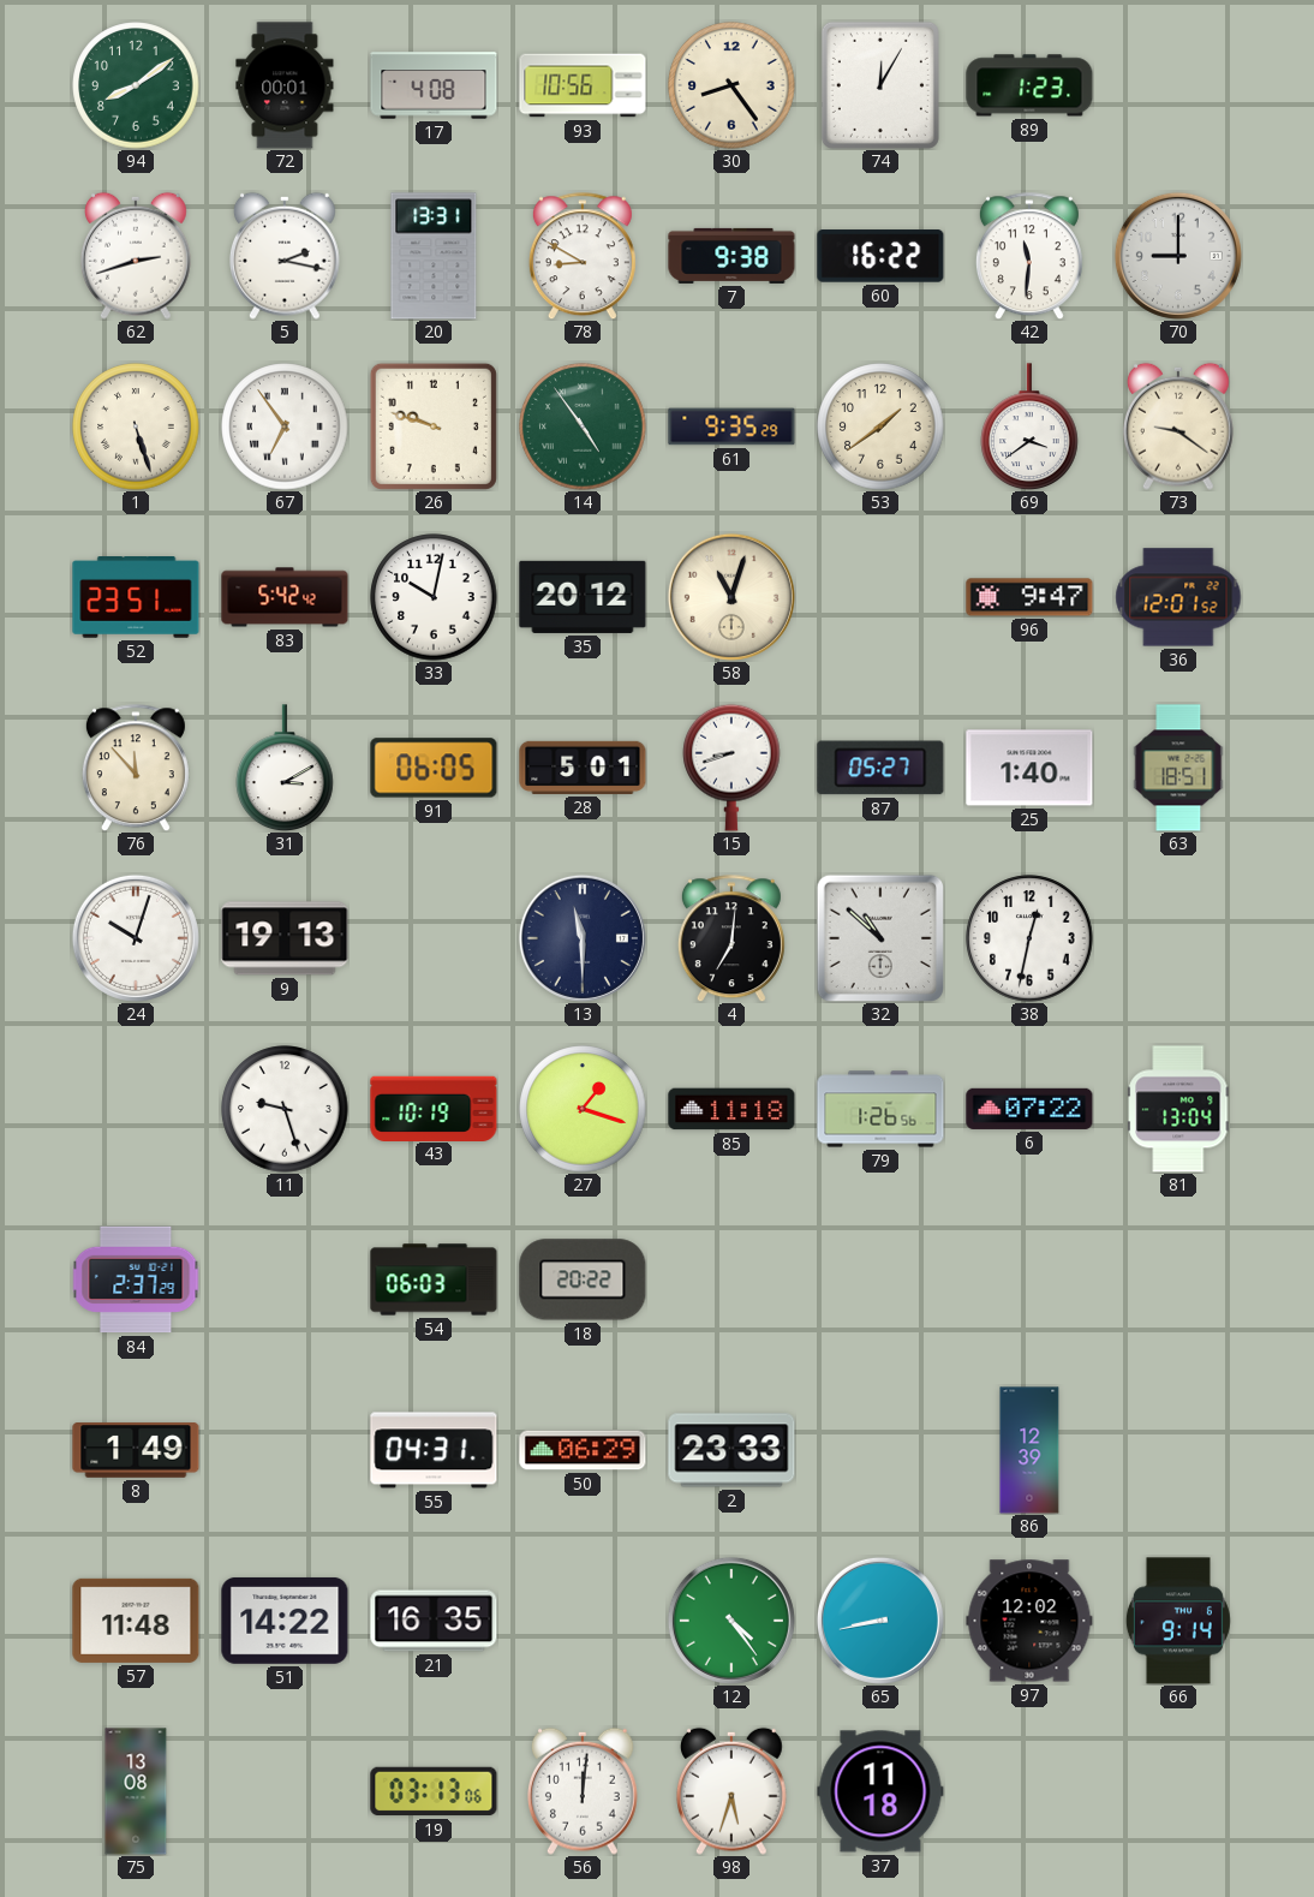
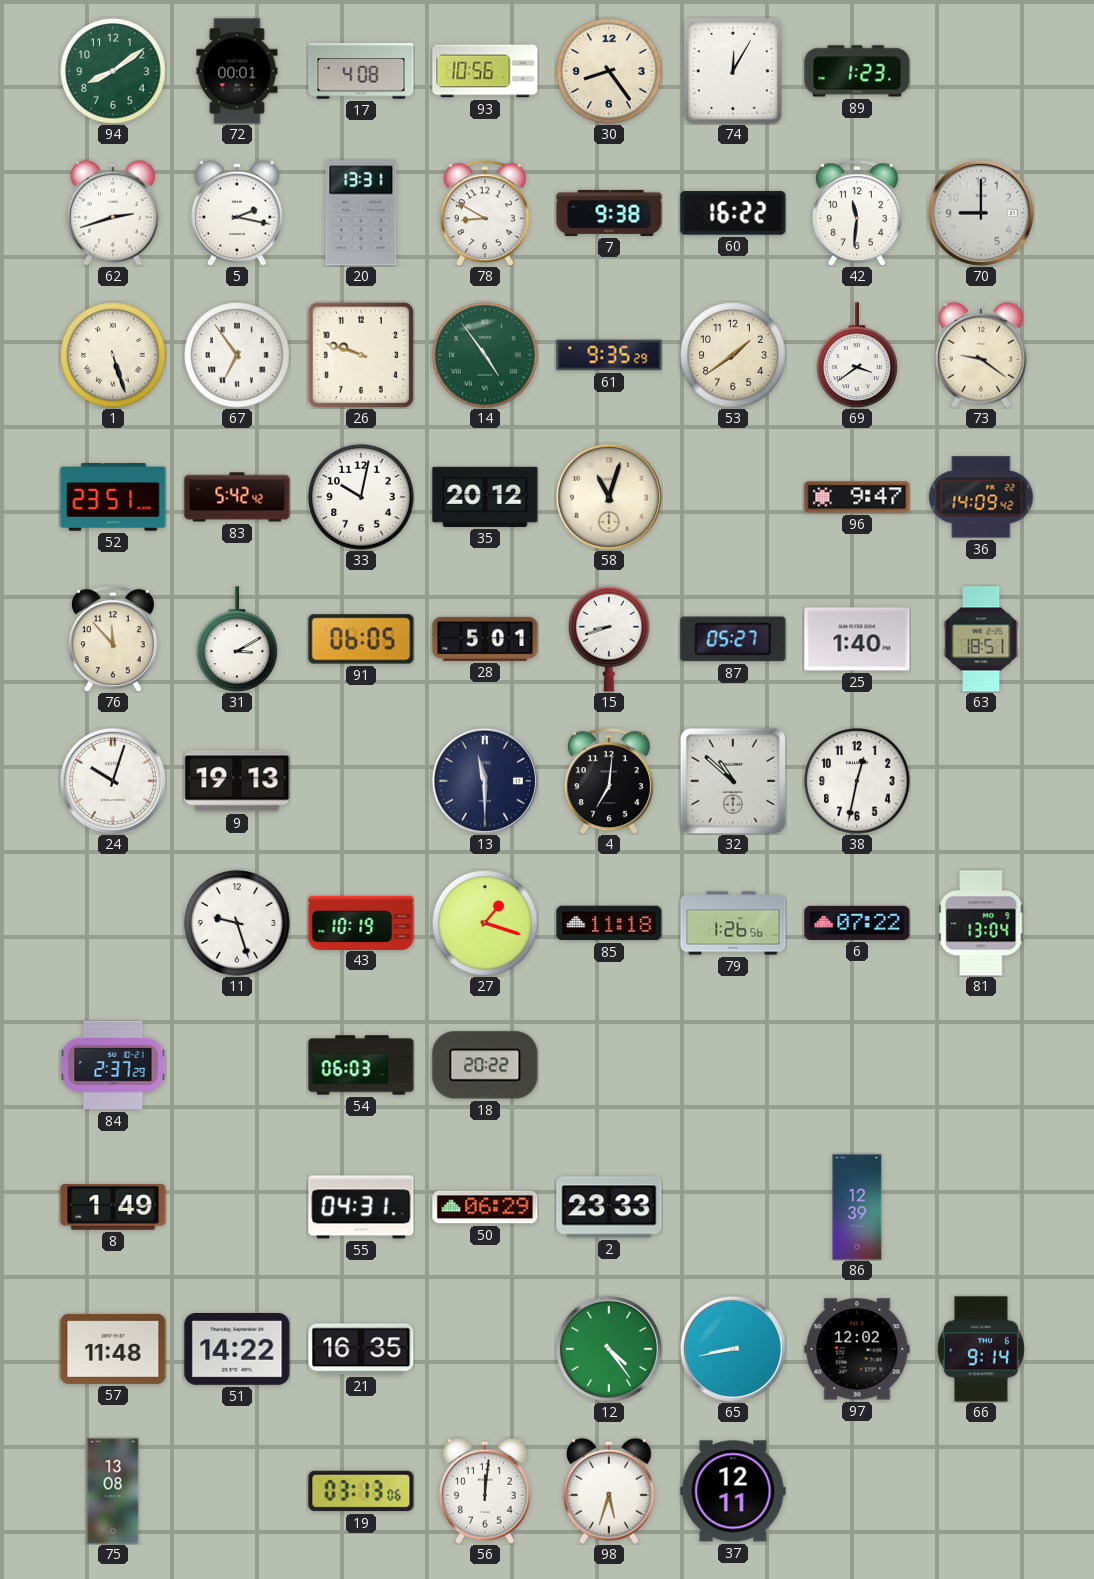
36: 12:01 -> 14:09 (981, 497)
37: 11:18 -> 12:11 (733, 1491)
